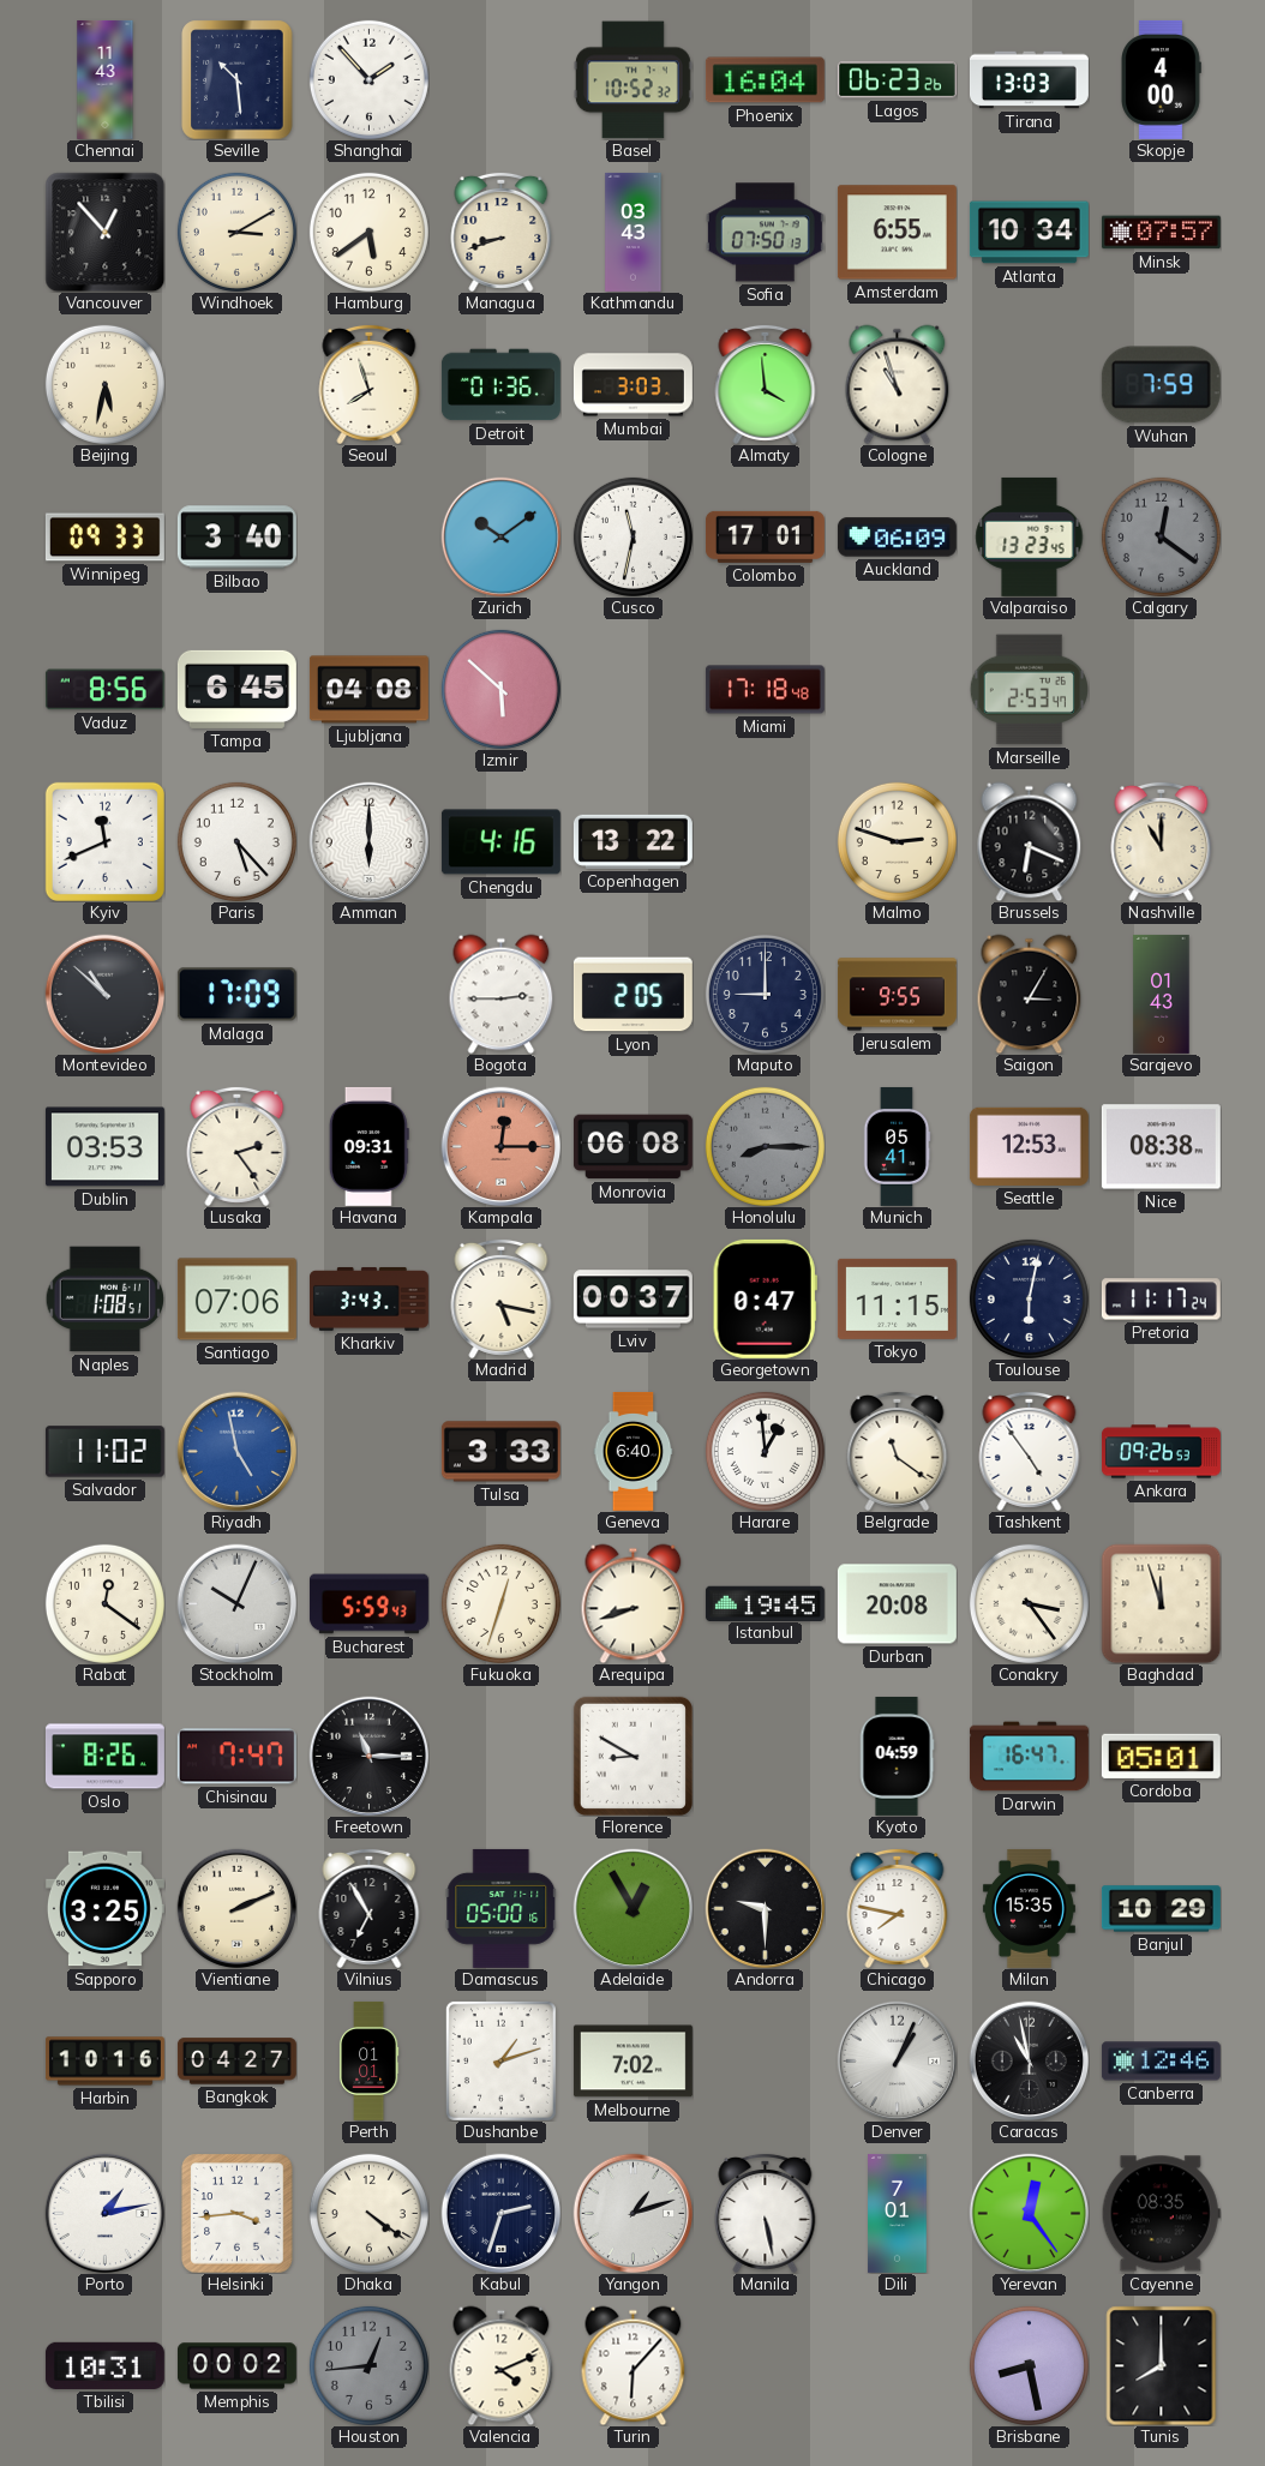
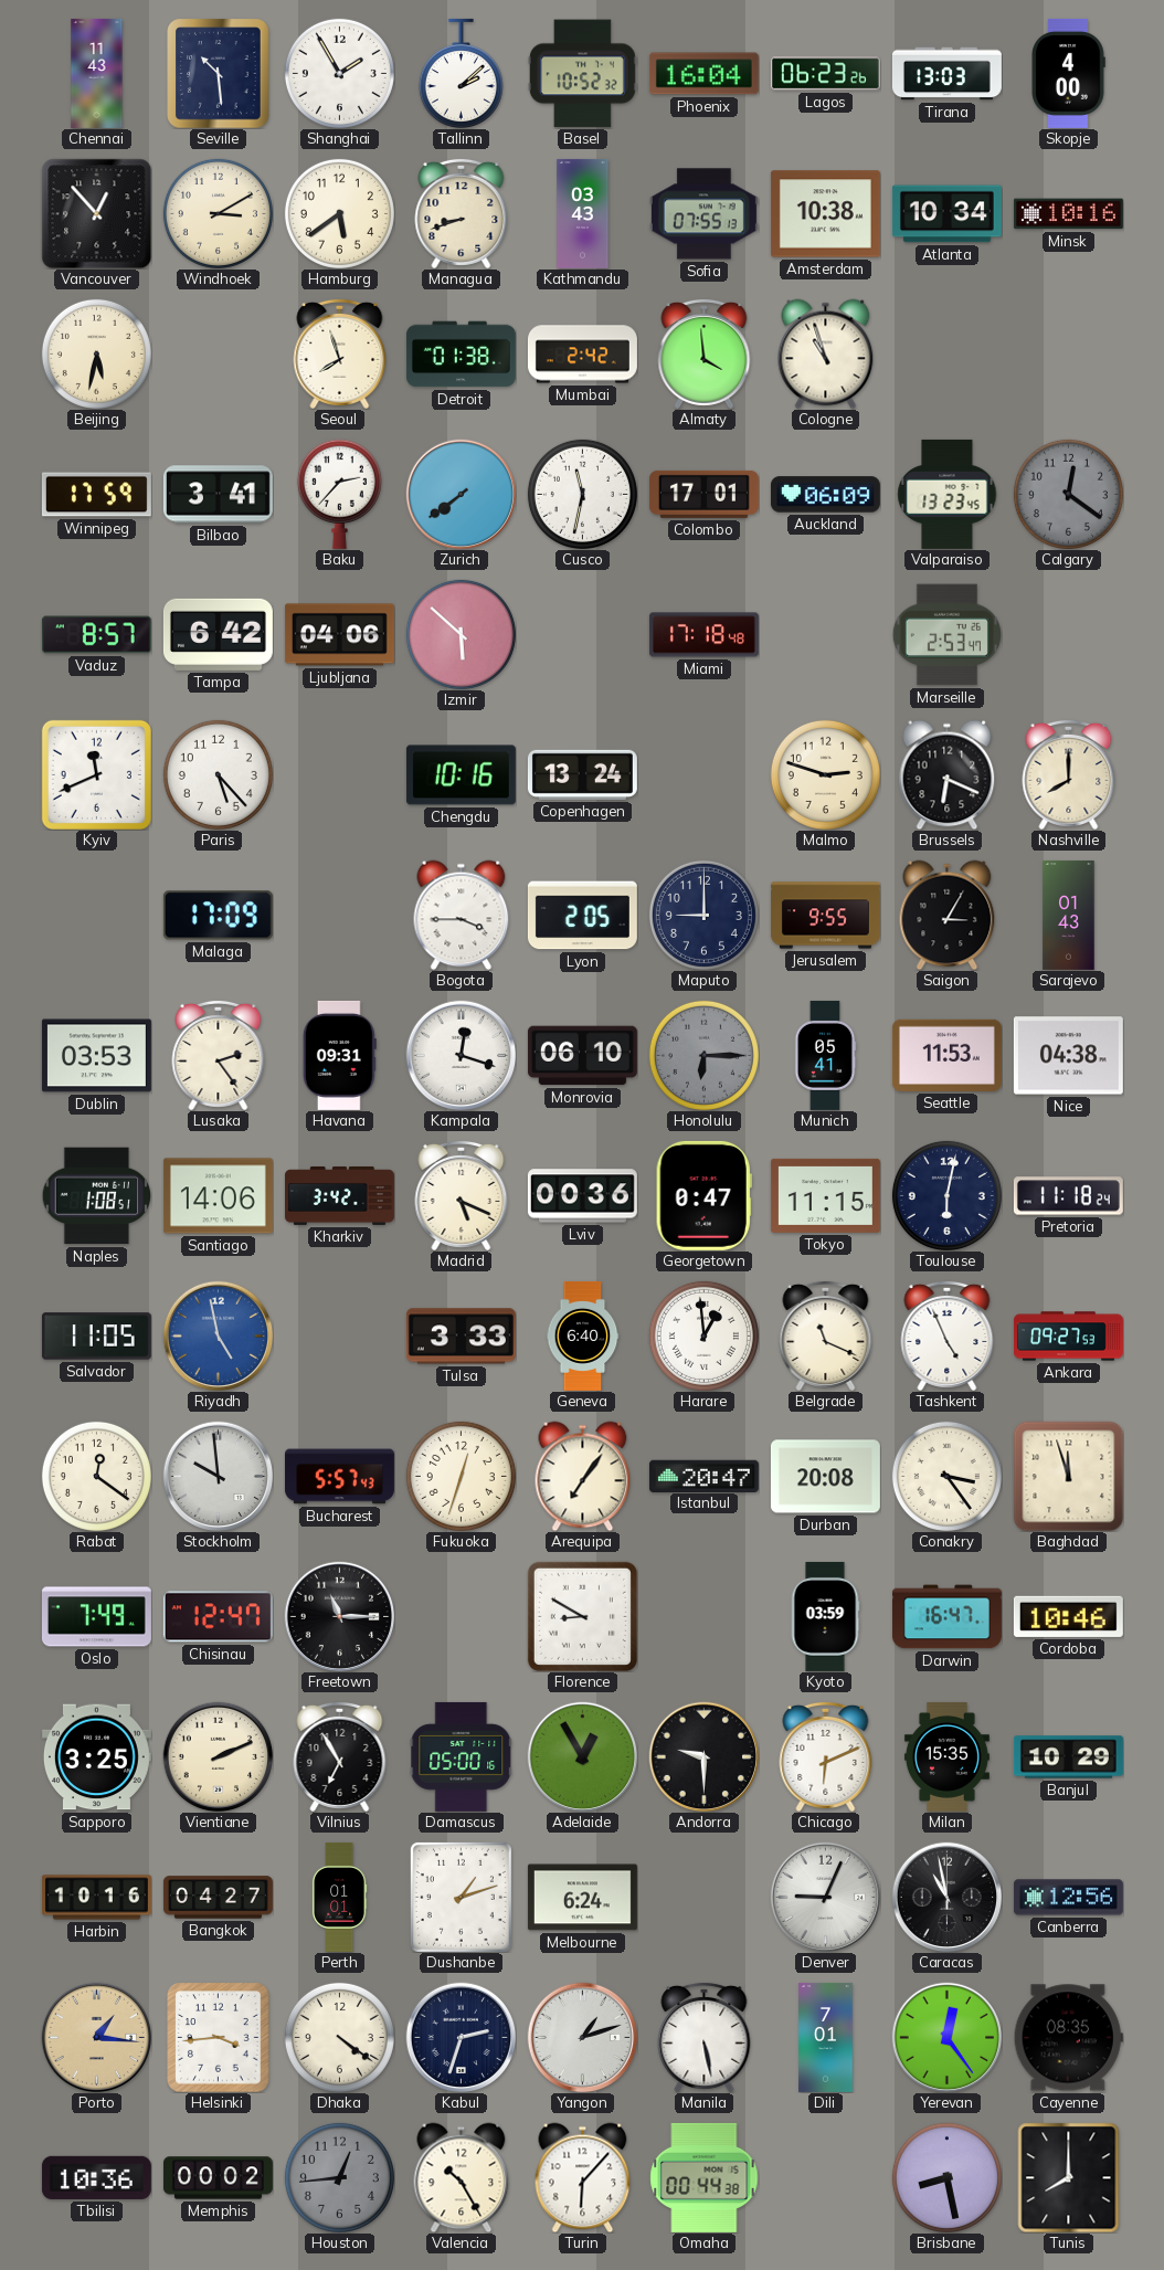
Shanghai: 1:53 -> 1:55 (339, 73)
Tallinn: none -> 2:08 (461, 73)
Sofia: 07:50 -> 07:55 (703, 214)
Amsterdam: 6:55 -> 10:38 (825, 214)
Minsk: 07:57 -> 10:16 (1068, 214)
Detroit: 01:36 -> 01:38 (461, 355)
Mumbai: 3:03 -> 2:42 (582, 355)
Wuhan: 7:59 -> none (1161, 385)
Winnipeg: 09:33 -> 17:59 (96, 495)
Bilbao: 3:40 -> 3:41 (218, 495)
Baku: none -> 2:37 (339, 494)
Zurich: 10:09 -> 7:39 (461, 494)
Vaduz: 8:56 -> 8:57 (96, 635)
Tampa: 6:45 -> 6:42 (218, 634)
Ljubljana: 04:08 -> 04:06 (339, 635)
Amman: 6:00 -> none (368, 841)
Chengdu: 4:16 -> 10:16 (461, 775)
Copenhagen: 13:22 -> 13:24 (582, 774)
Nashville: 11:00 -> 8:00 (1069, 774)
Montevideo: 10:52 -> none (104, 994)
Bogota: 2:45 -> 3:45 (462, 915)
Kampala: 12:15 -> 12:18 (461, 1055)
Kampala dial: salmon -> white (461, 1055)
Monrovia: 06:08 -> 06:10 (582, 1056)
Honolulu: 8:15 -> 6:15 (703, 1055)
Seattle: 12:53 -> 11:53 (946, 1055)
Nice: 08:38 -> 04:38 (1068, 1056)
Santiago: 07:06 -> 14:06 (218, 1196)
Kharkiv: 3:43 -> 3:42 (339, 1195)
Madrid: 5:17 -> 5:19 (462, 1195)
Lviv: 00:37 -> 00:36 (582, 1196)
Pretoria: 11:17 -> 11:18 (1068, 1196)
Salvador: 11:02 -> 11:05 (96, 1337)
Belgrade: 11:21 -> 11:19 (826, 1335)
Tashkent: 4:54 -> 4:56 (948, 1335)
Ankara: 09:26 -> 09:27 (1068, 1337)
Stockholm: 10:04 -> 9:59 (218, 1476)
Bucharest: 5:59 -> 5:57 (339, 1477)
Arequipa: 8:42 -> 7:06 (583, 1476)
Istanbul: 19:45 -> 20:47 (703, 1476)
Oslo: 8:26 -> 7:49 (96, 1617)
Chisinau: 7:47 -> 12:47 (218, 1617)
Kyoto: 04:59 -> 03:59 (825, 1616)
Cordoba: 05:01 -> 10:46 (1068, 1616)
Chicago: 7:47 -> 6:11 (826, 1756)
Melbourne: 7:02 -> 6:24 (582, 1898)
Denver: 1:04 -> 9:04 (825, 1897)
Canberra: 12:46 -> 12:56 (1068, 1898)
Porto: 1:13 -> 1:16 (96, 2037)
Porto dial: white -> champagne (96, 2037)
Tbilisi: 10:31 -> 10:36 (96, 2177)
Valencia: 4:11 -> 10:25 (462, 2177)
Omaha: none -> 00:44 (705, 2177)
